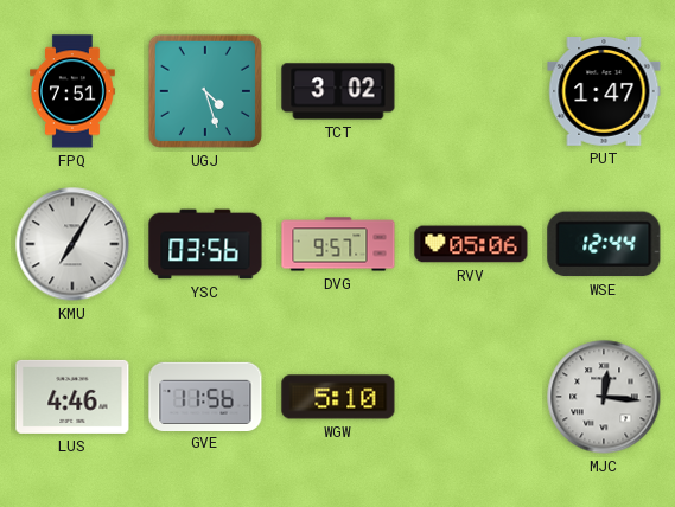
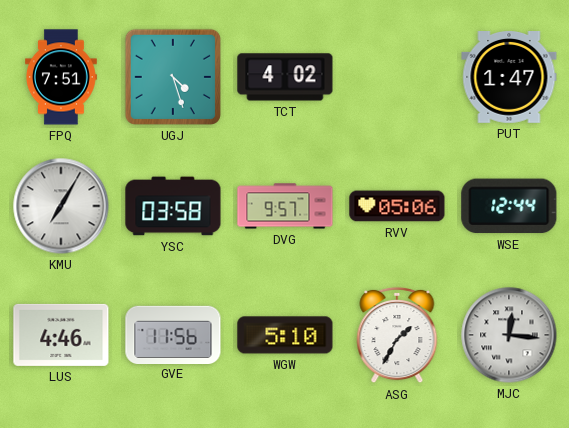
TCT: 3:02 -> 4:02 (285, 77)
YSC: 03:56 -> 03:58 (173, 206)
ASG: none -> 1:35 (397, 335)
